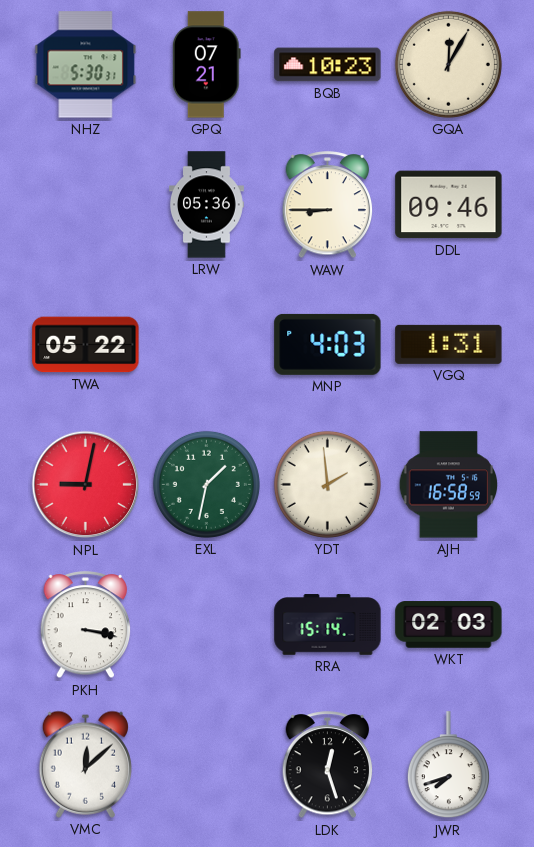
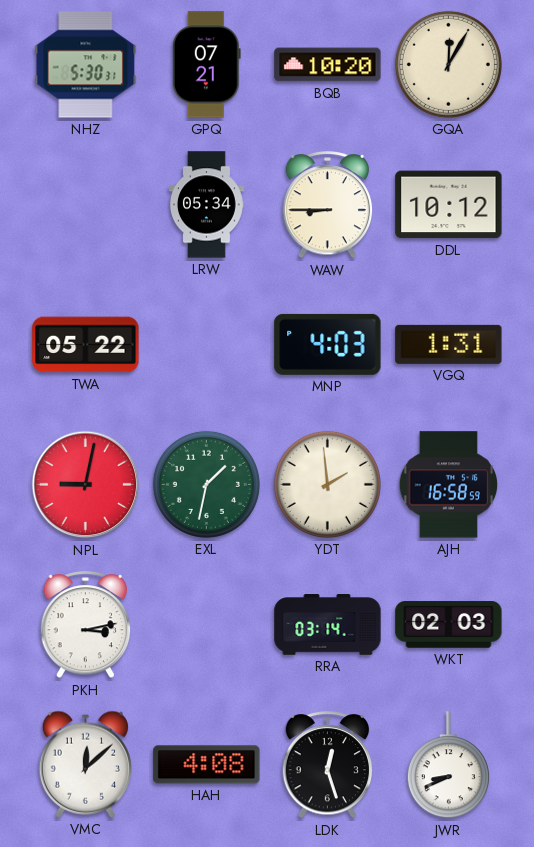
BQB: 10:23 -> 10:20 (328, 65)
LRW: 05:36 -> 05:34 (206, 205)
DDL: 09:46 -> 10:12 (449, 205)
PKH: 3:17 -> 3:13 (86, 625)
RRA: 15:14 -> 03:14 (328, 625)
HAH: none -> 4:08 (207, 765)
JWR: 7:42 -> 8:41 (448, 765)
